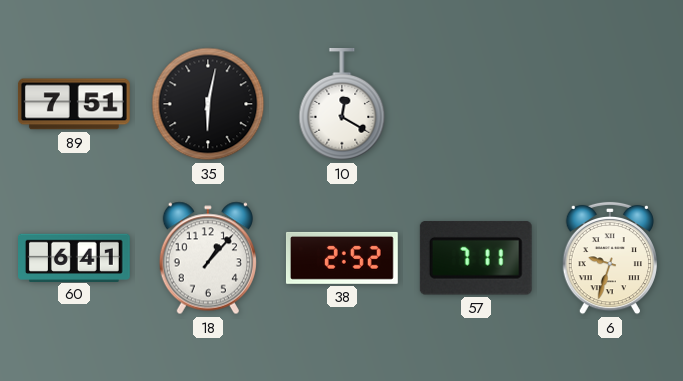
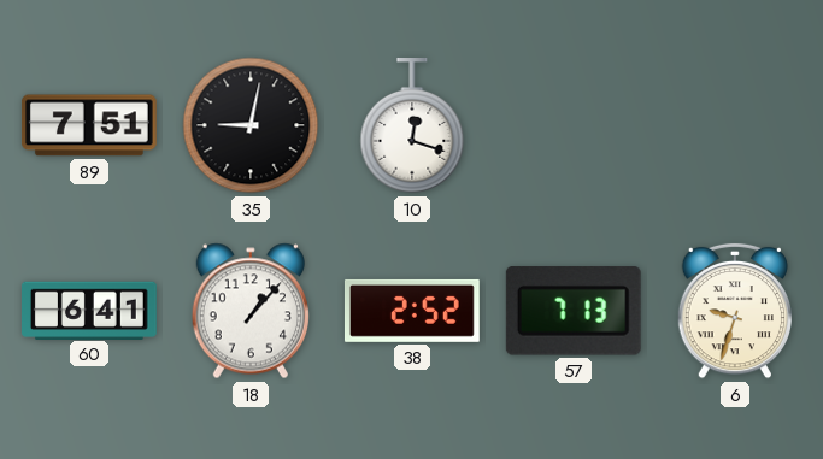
35: 6:02 -> 9:02 (251, 125)
10: 12:20 -> 12:18 (412, 126)
57: 7:11 -> 7:13 (574, 312)
